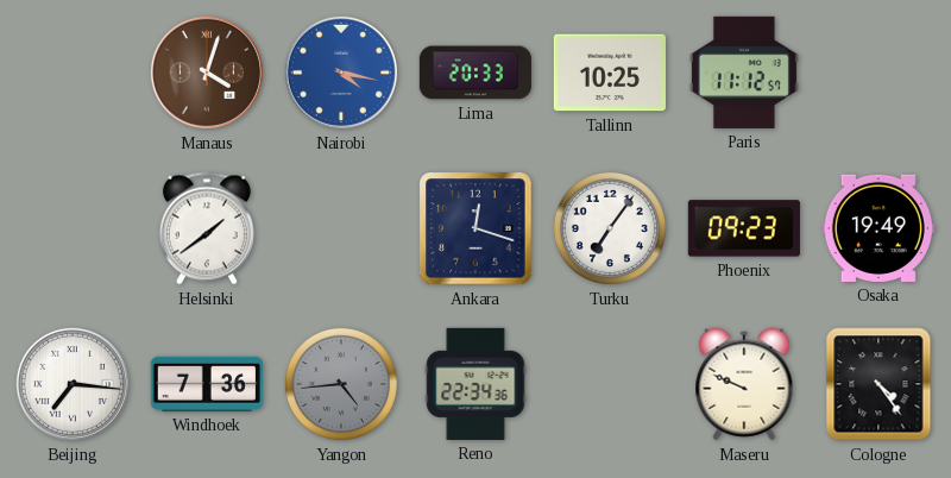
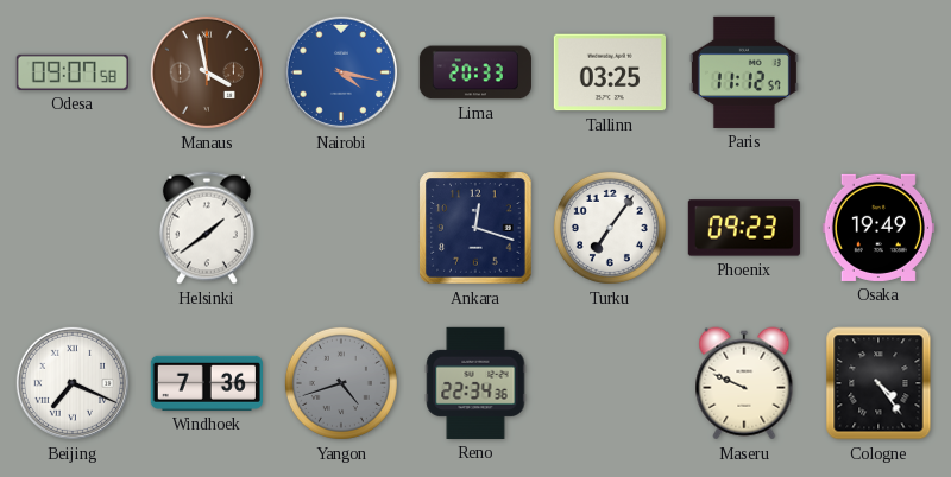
Odesa: none -> 09:07 (73, 72)
Manaus: 4:03 -> 3:58 (207, 72)
Tallinn: 10:25 -> 03:25 (610, 72)
Beijing: 7:16 -> 7:19 (73, 383)
Yangon: 4:44 -> 4:42 (341, 383)
